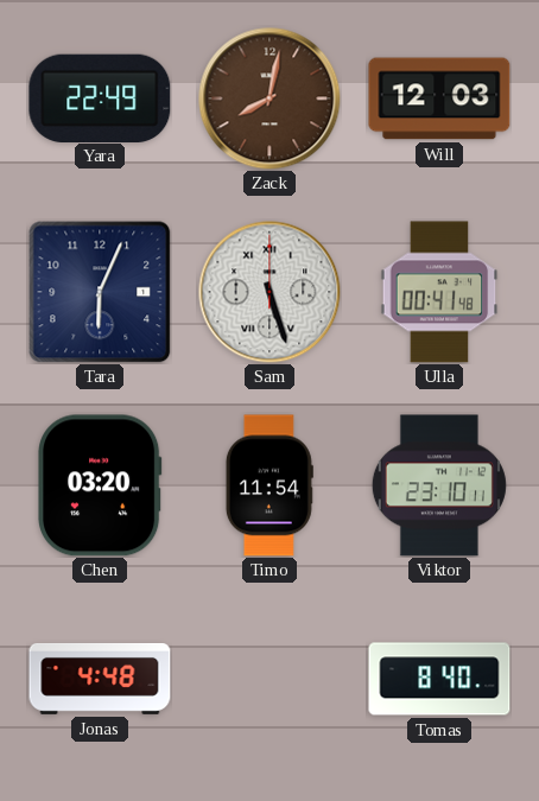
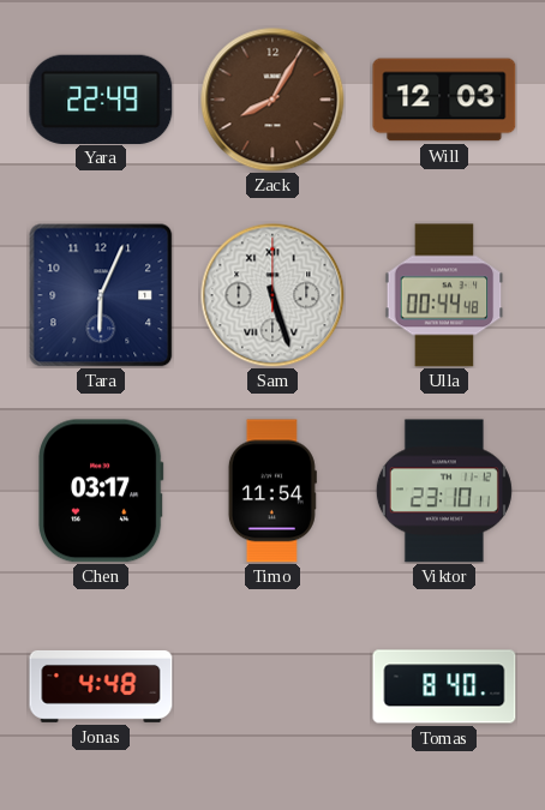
Zack: 8:02 -> 8:05 (272, 100)
Ulla: 00:41 -> 00:44 (444, 295)
Chen: 03:20 -> 03:17 (102, 491)
